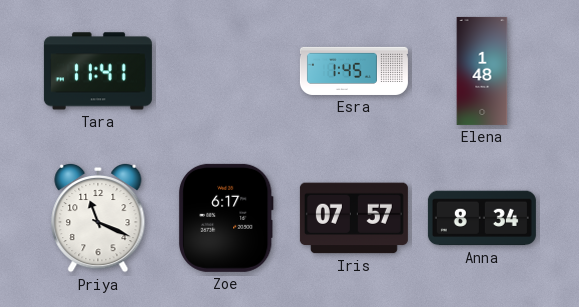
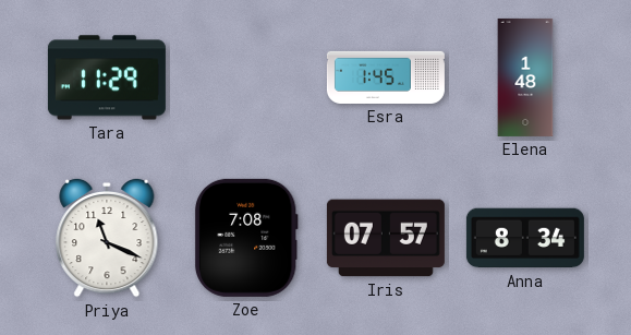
Tara: 11:41 -> 11:29 (107, 77)
Zoe: 6:17 -> 7:08 (246, 238)
